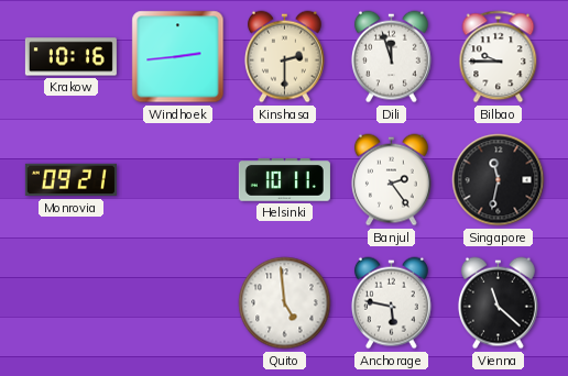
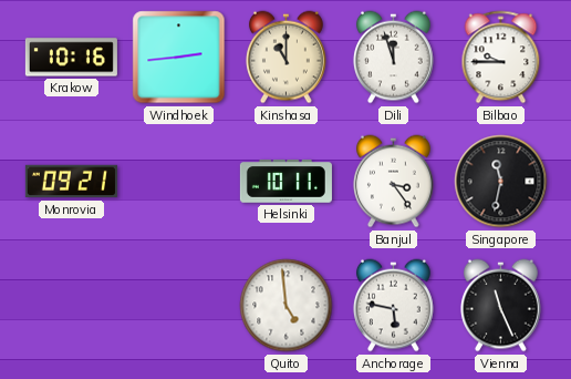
Kinshasa: 2:30 -> 11:00 (285, 58)
Banjul: 2:24 -> 3:24 (393, 182)
Vienna: 11:22 -> 11:26 (500, 306)
